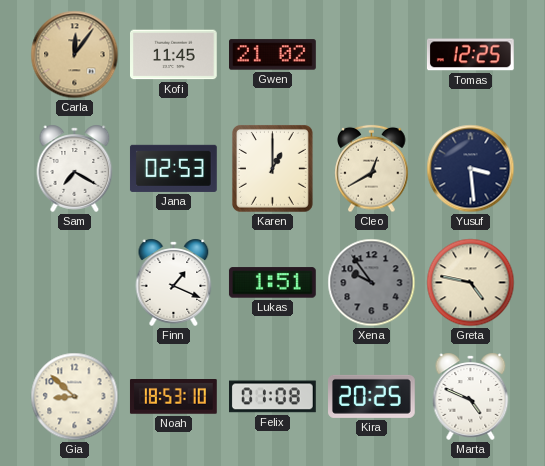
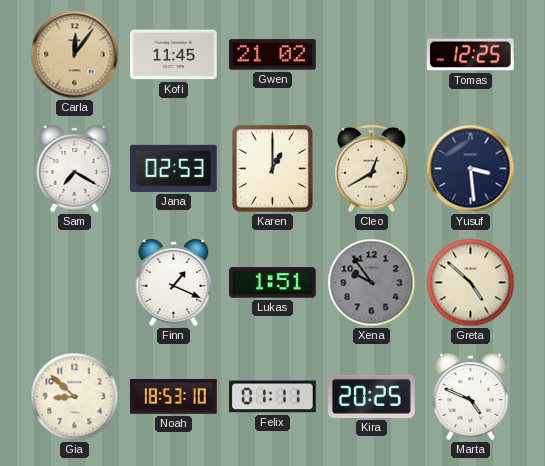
Greta: 4:47 -> 4:52 (471, 283)
Felix: 01:08 -> 01:11 (273, 397)
